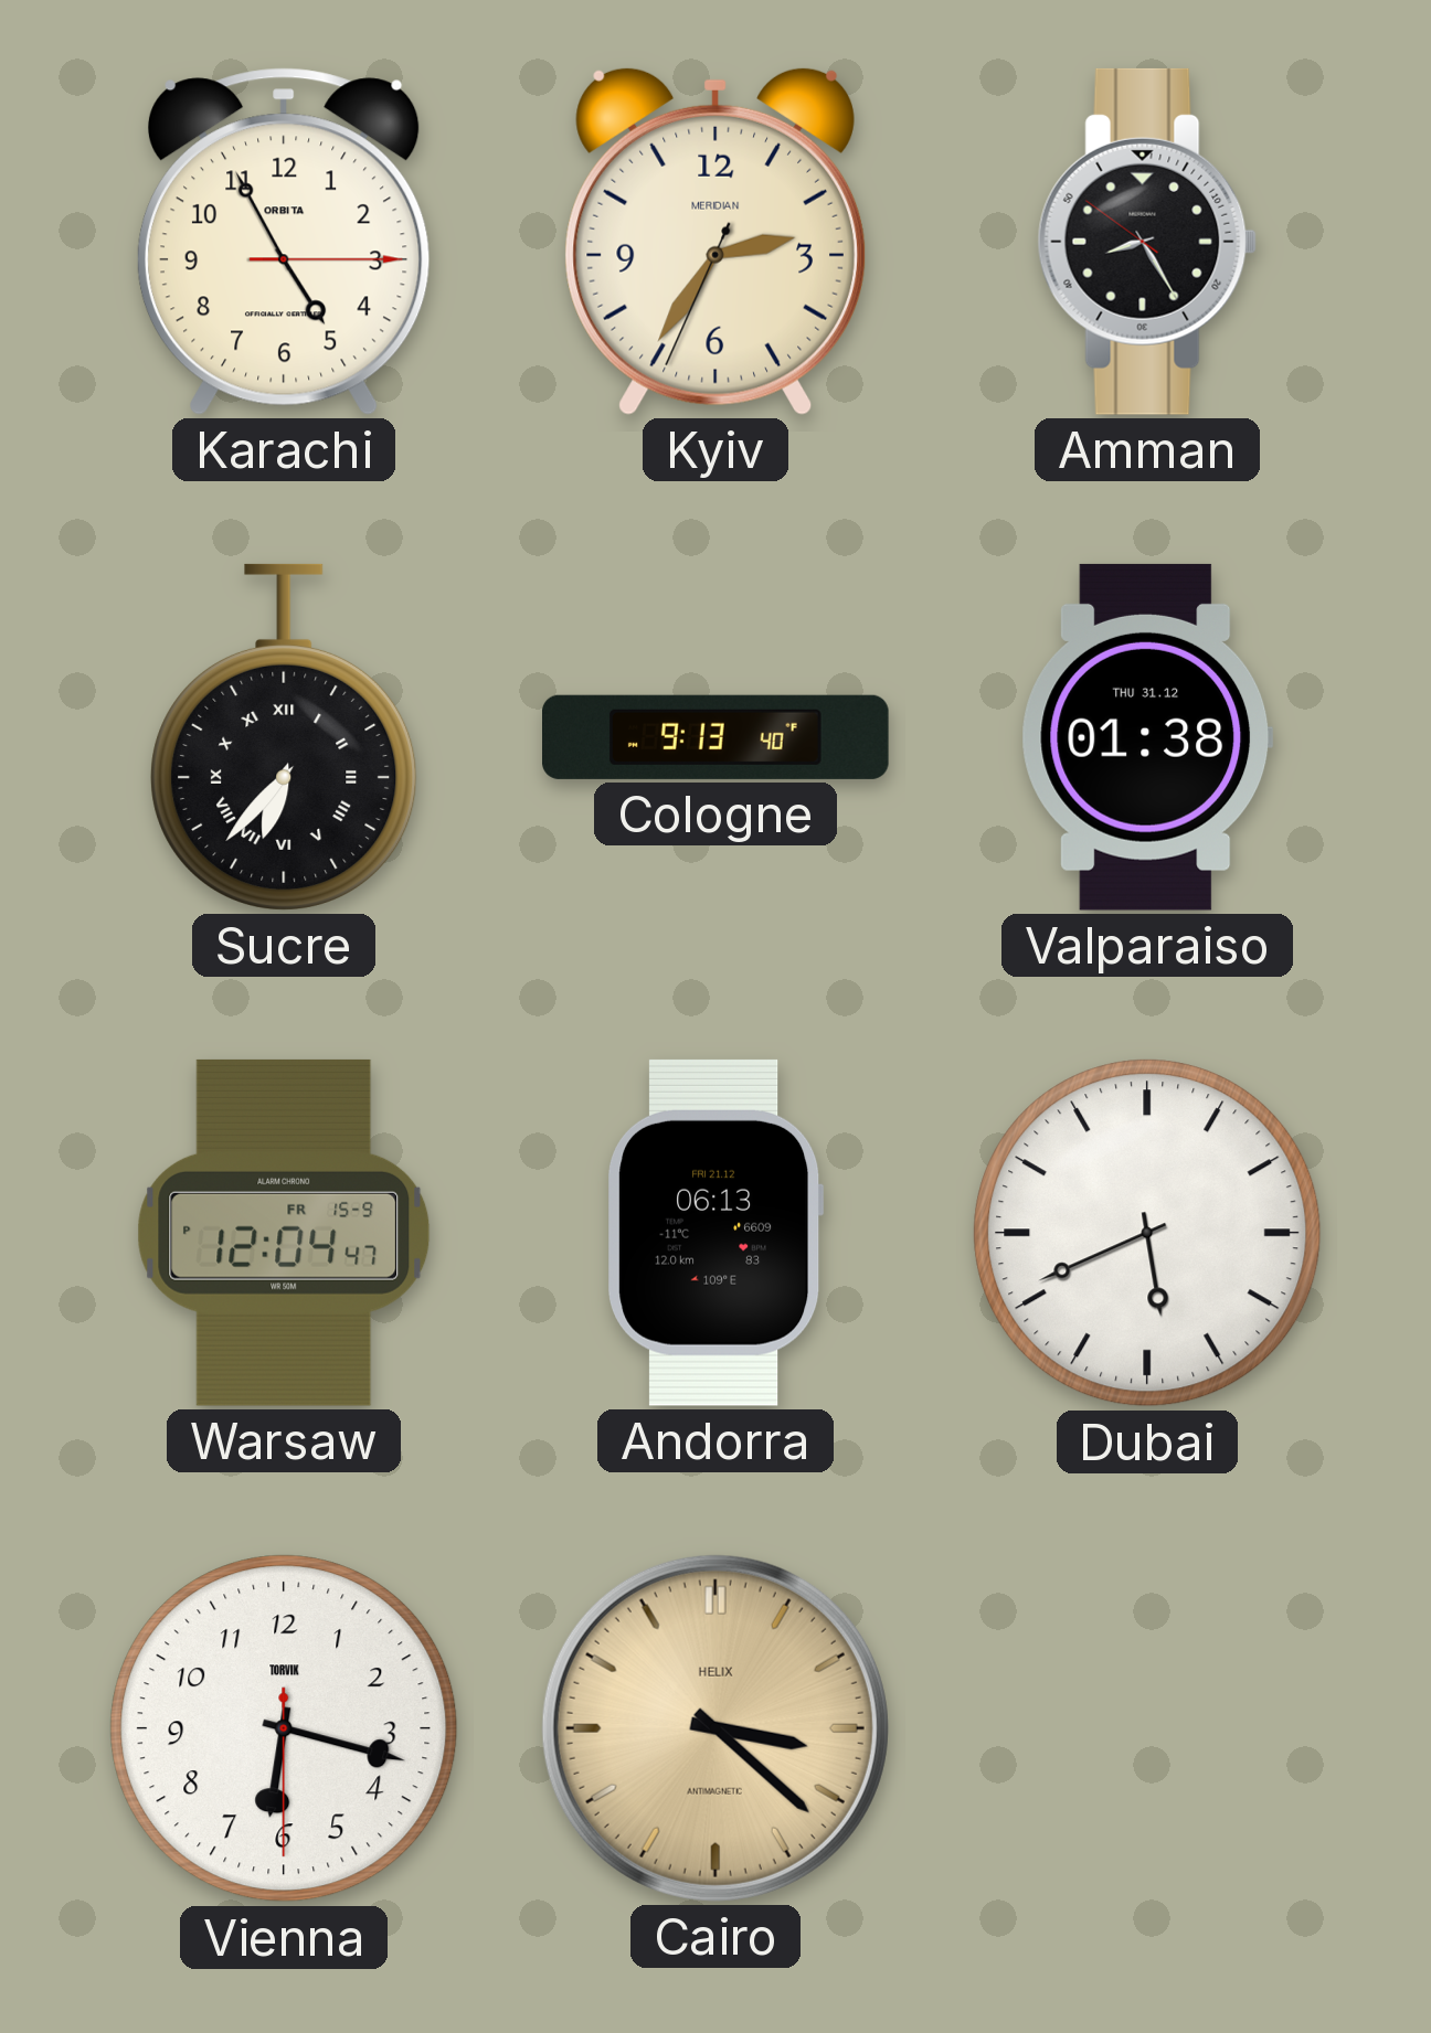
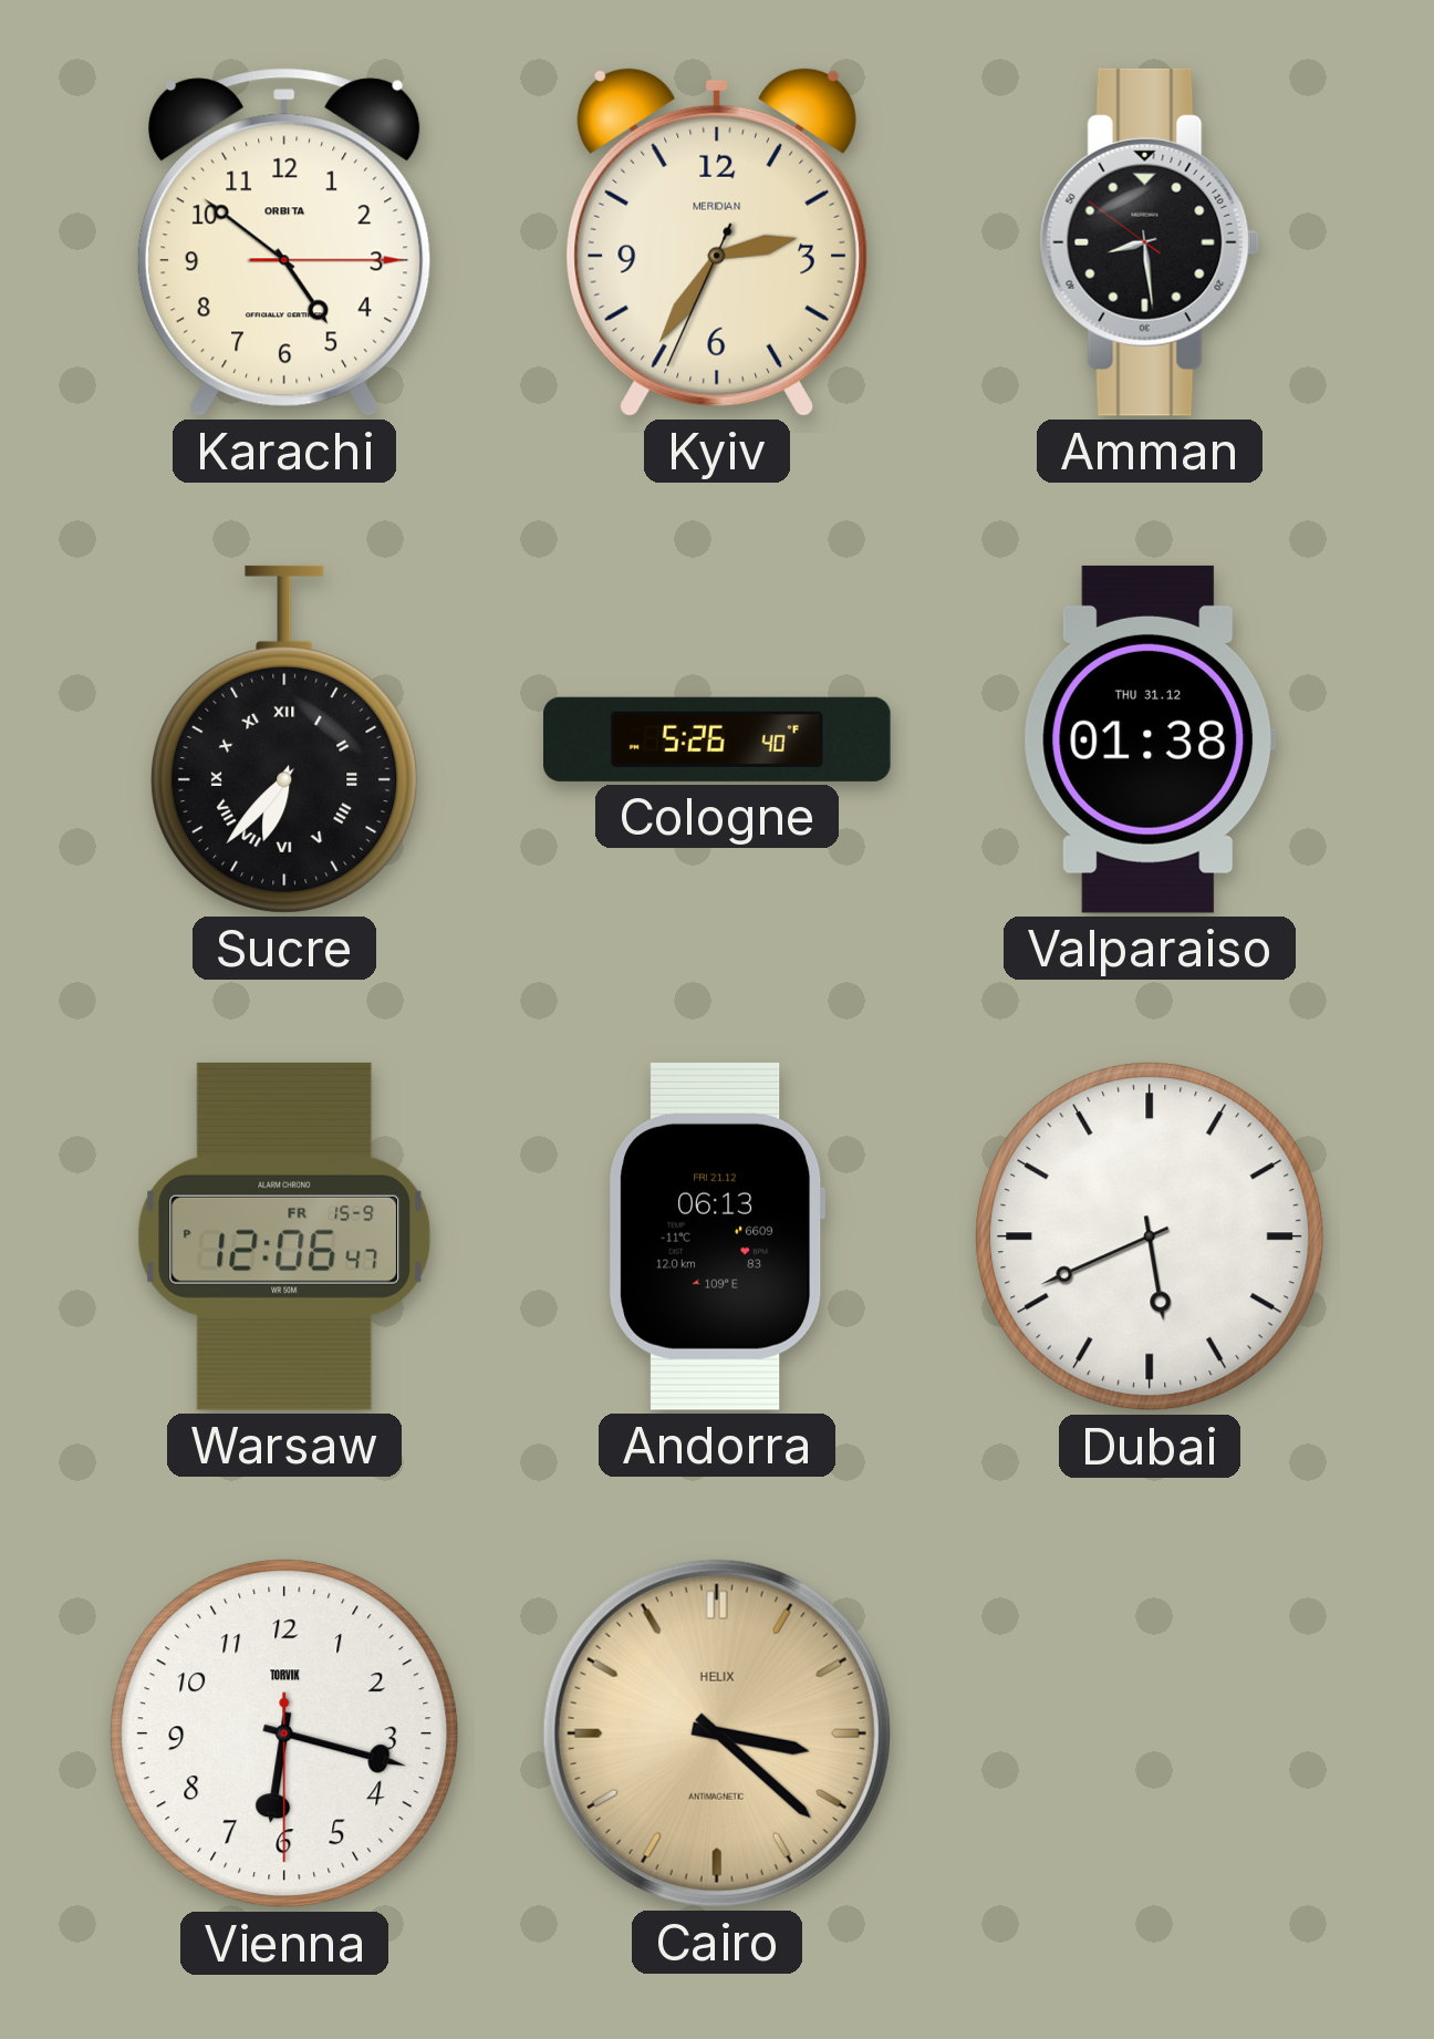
Karachi: 4:55 -> 4:51 (284, 242)
Amman: 8:24 -> 8:28 (1150, 242)
Cologne: 9:13 -> 5:26 (718, 739)
Warsaw: 12:04 -> 12:06 (284, 1236)
